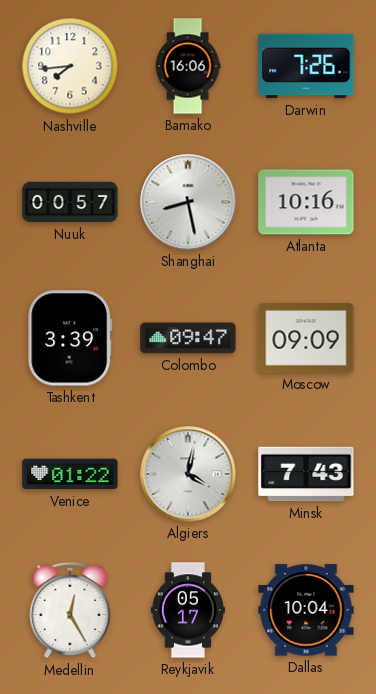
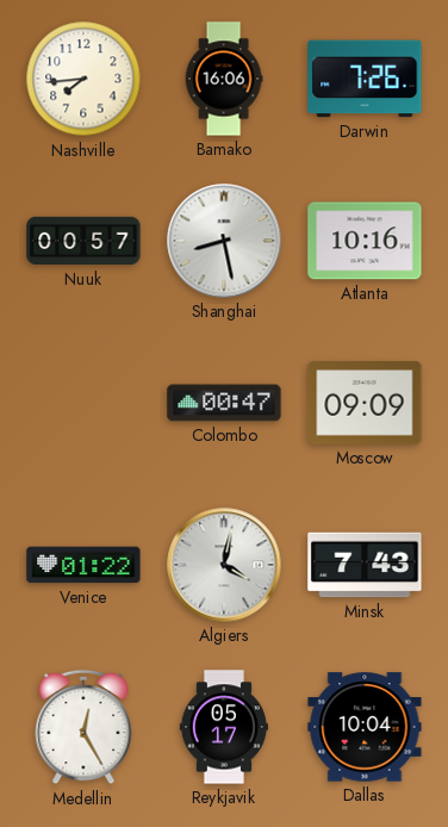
Tashkent: 3:39 -> none (70, 338)
Colombo: 09:47 -> 00:47 (224, 403)
